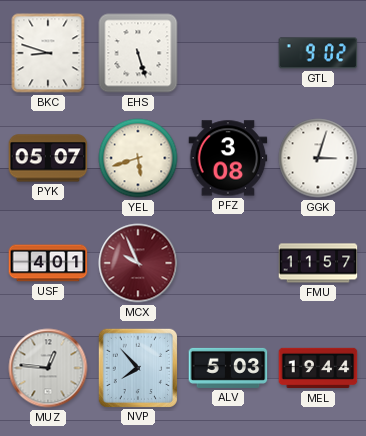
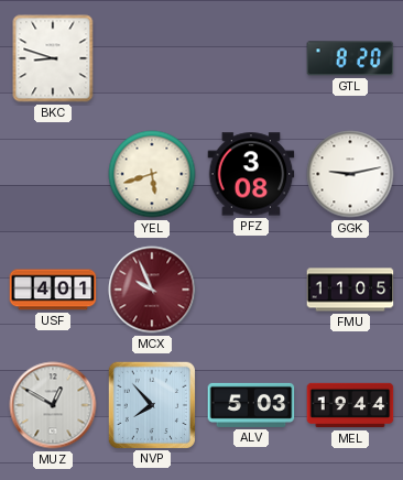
EHS: 5:27 -> none (138, 53)
GTL: 9:02 -> 8:20 (350, 58)
PYK: 05:07 -> none (48, 158)
GGK: 3:03 -> 9:13 (350, 174)
FMU: 11:57 -> 11:05 (350, 290)
MUZ: 12:46 -> 12:50 (53, 405)
